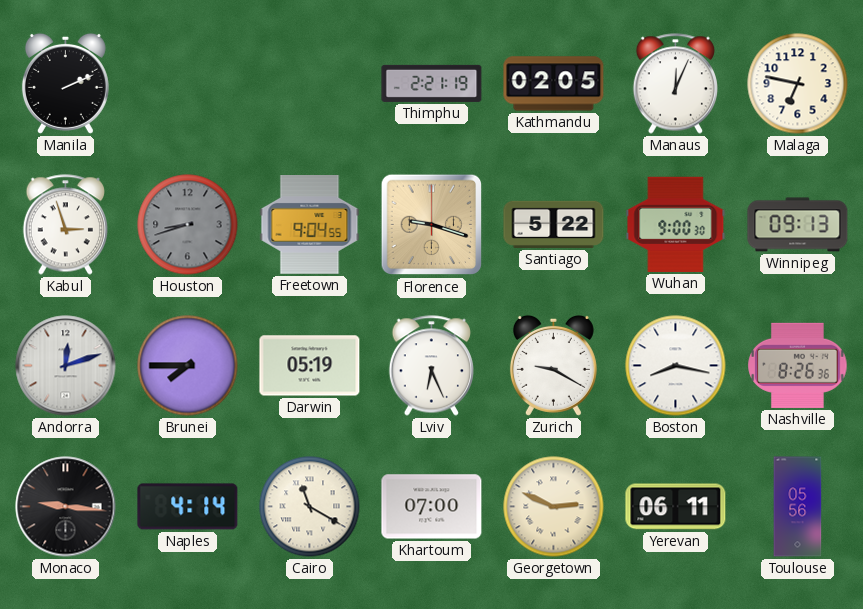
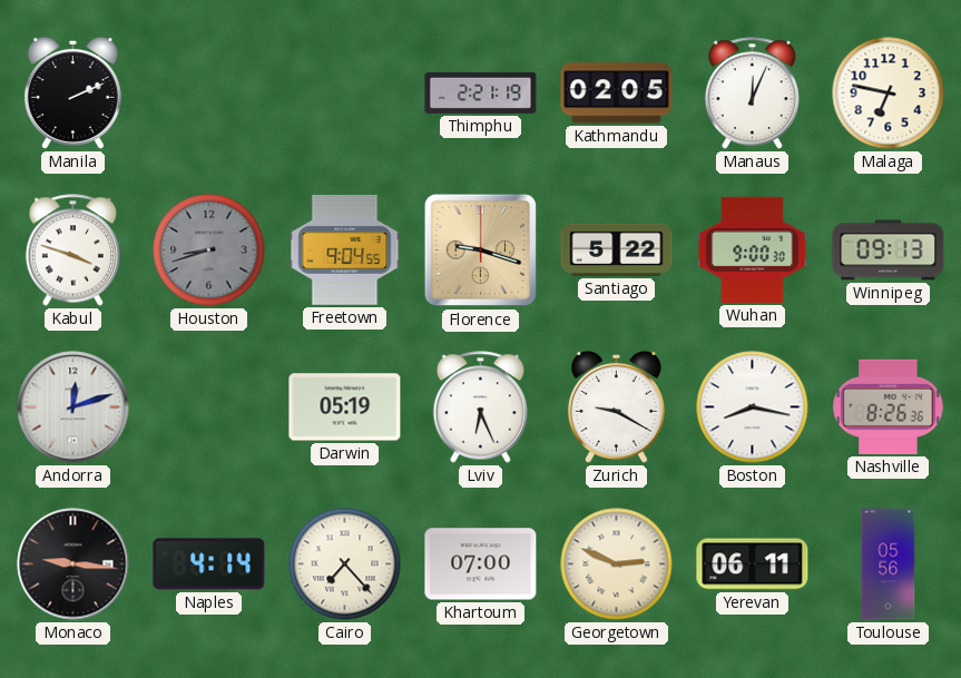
Kabul: 2:57 -> 3:48 (72, 250)
Brunei: 7:45 -> none (188, 366)
Cairo: 11:20 -> 7:23 (345, 564)
